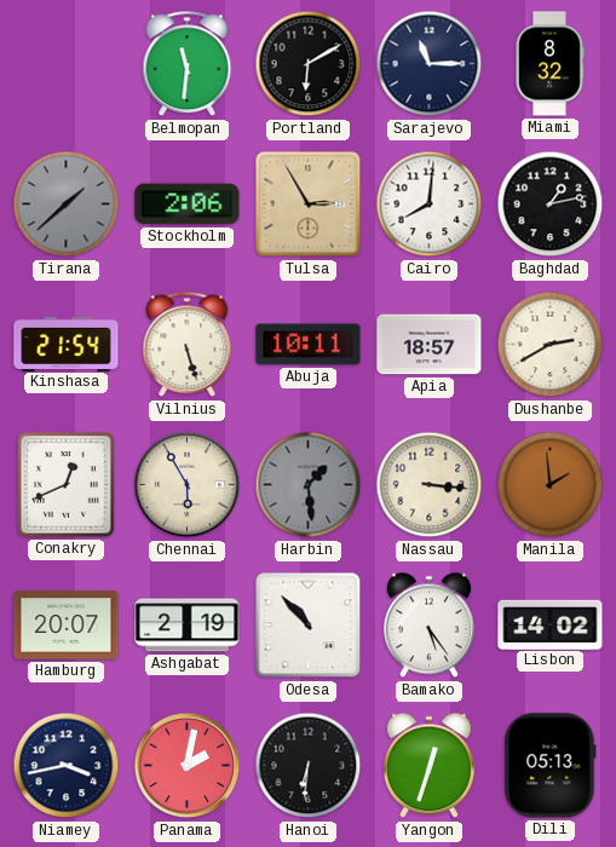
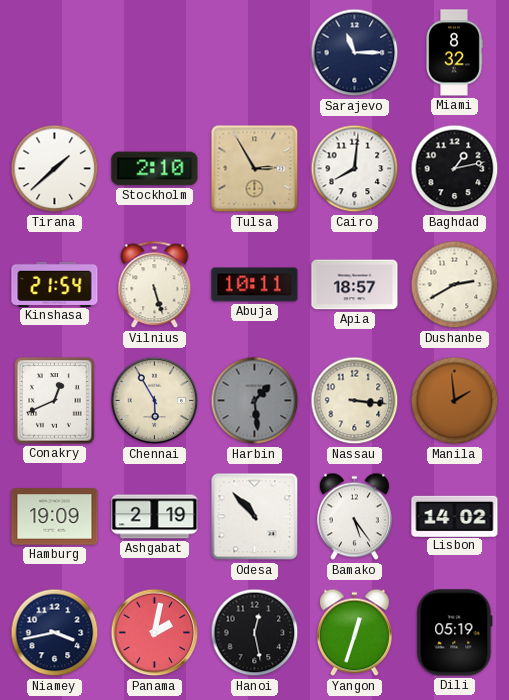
Belmopan: 11:31 -> none (188, 64)
Portland: 6:10 -> none (309, 64)
Tirana dial: grey -> white (55, 169)
Stockholm: 2:06 -> 2:10 (155, 169)
Hamburg: 20:07 -> 19:09 (55, 517)
Hanoi: 6:31 -> 12:28 (255, 633)
Dili: 05:13 -> 05:19 (455, 633)
